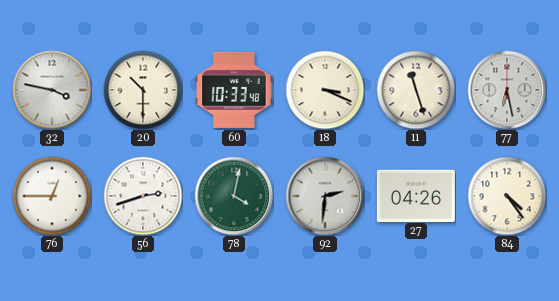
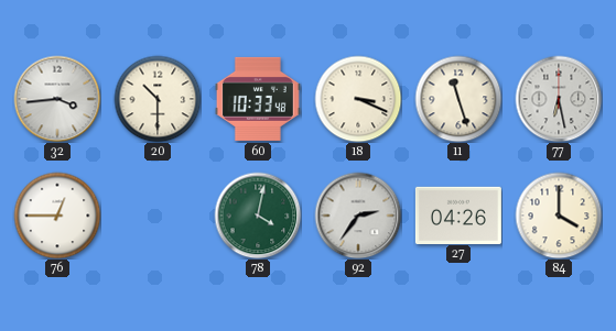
32: 3:47 -> 3:44 (57, 99)
56: 2:42 -> none (143, 196)
92: 2:31 -> 2:36 (358, 216)
84: 4:24 -> 4:00 (559, 216)
